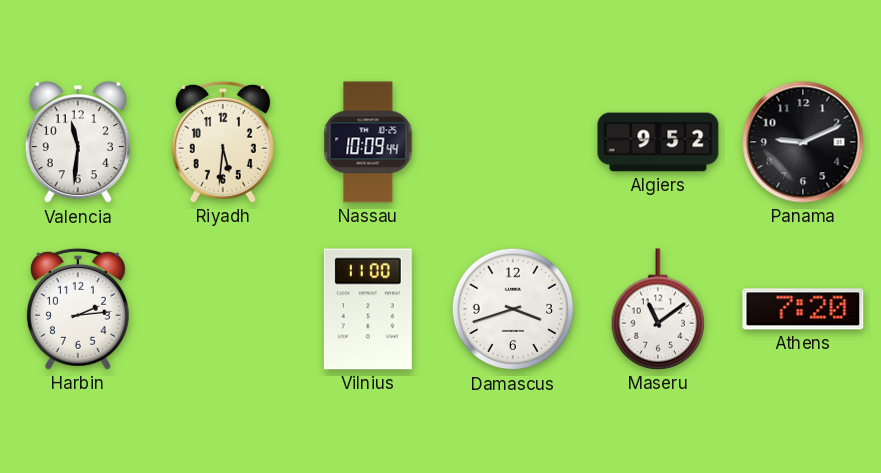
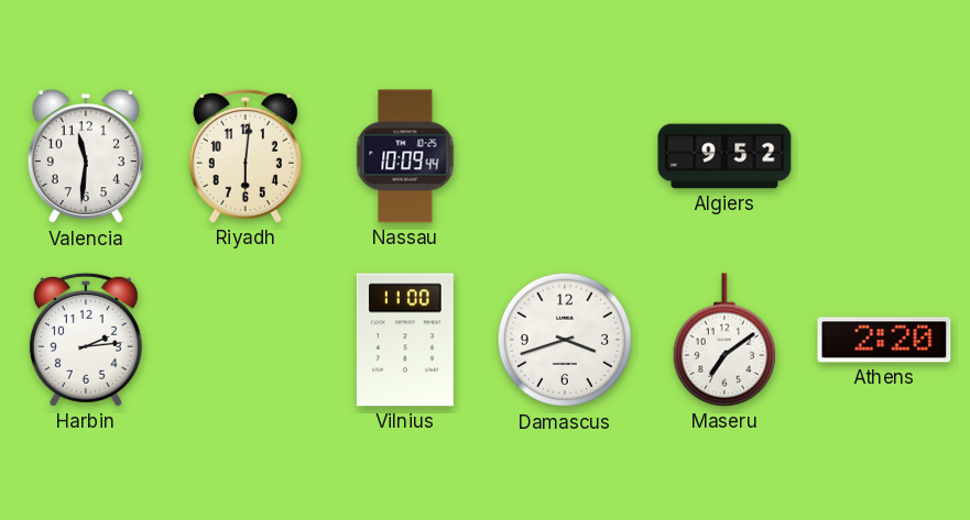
Riyadh: 5:31 -> 6:01 (246, 156)
Panama: 9:11 -> none (803, 142)
Maseru: 11:09 -> 7:09 (723, 340)
Athens: 7:20 -> 2:20 (884, 340)
